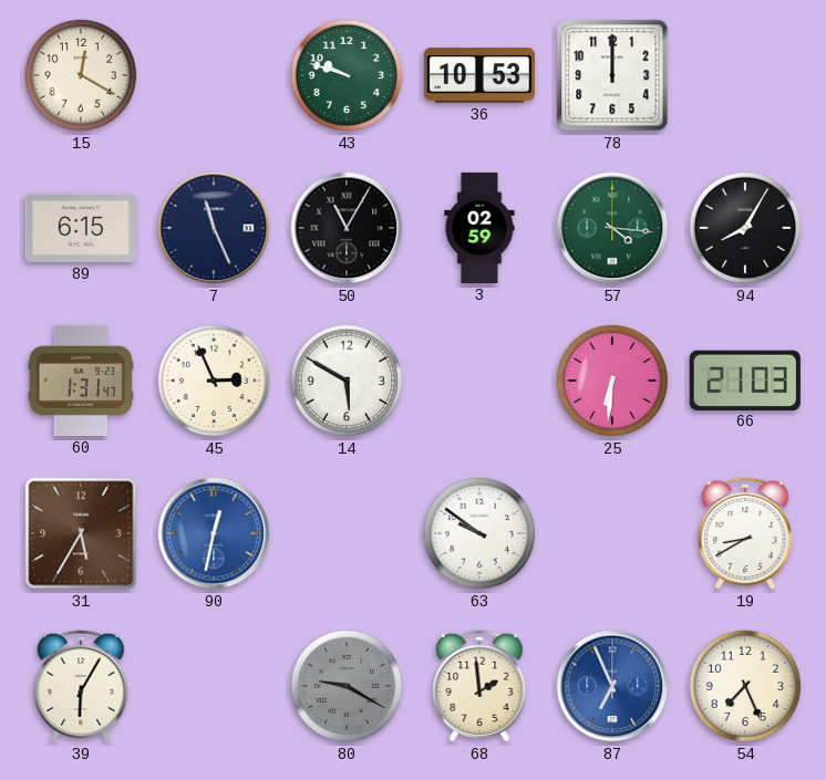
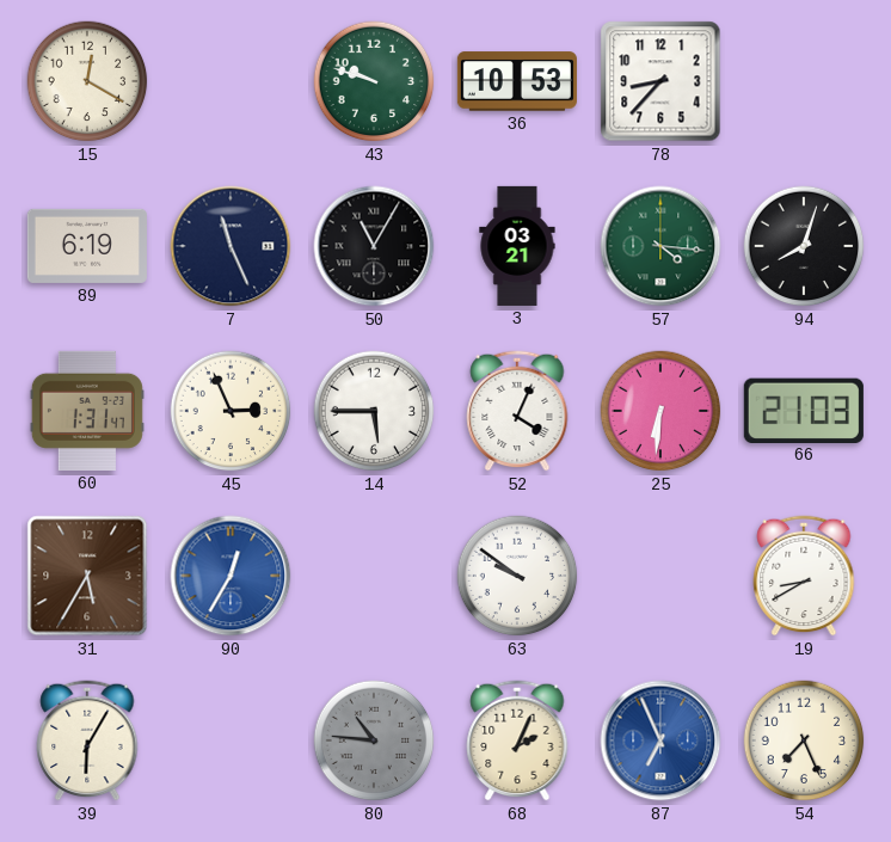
78: 12:00 -> 8:37 (660, 81)
89: 6:15 -> 6:19 (87, 246)
3: 02:59 -> 03:21 (517, 246)
94: 8:05 -> 8:03 (804, 246)
14: 5:50 -> 5:45 (374, 411)
52: none -> 4:04 (517, 411)
90: 12:32 -> 12:35 (231, 576)
80: 9:20 -> 10:46 (374, 740)
68: 1:59 -> 2:04 (517, 740)
